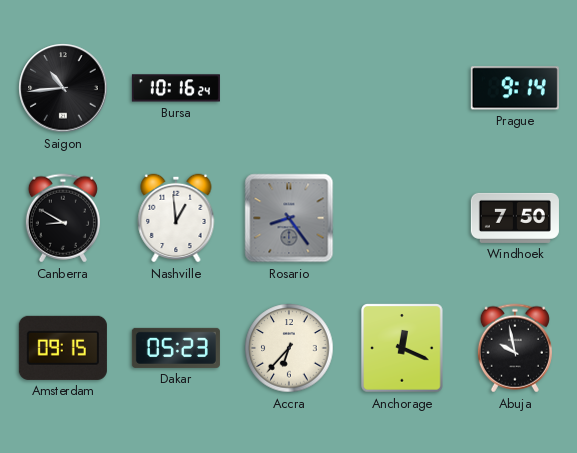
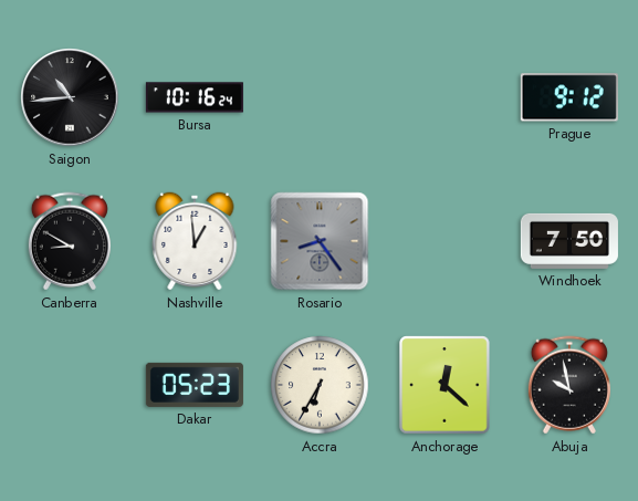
Prague: 9:14 -> 9:12 (569, 97)
Amsterdam: 09:15 -> none (63, 348)
Accra: 6:37 -> 6:35 (320, 385)
Anchorage: 12:19 -> 12:22 (444, 385)
